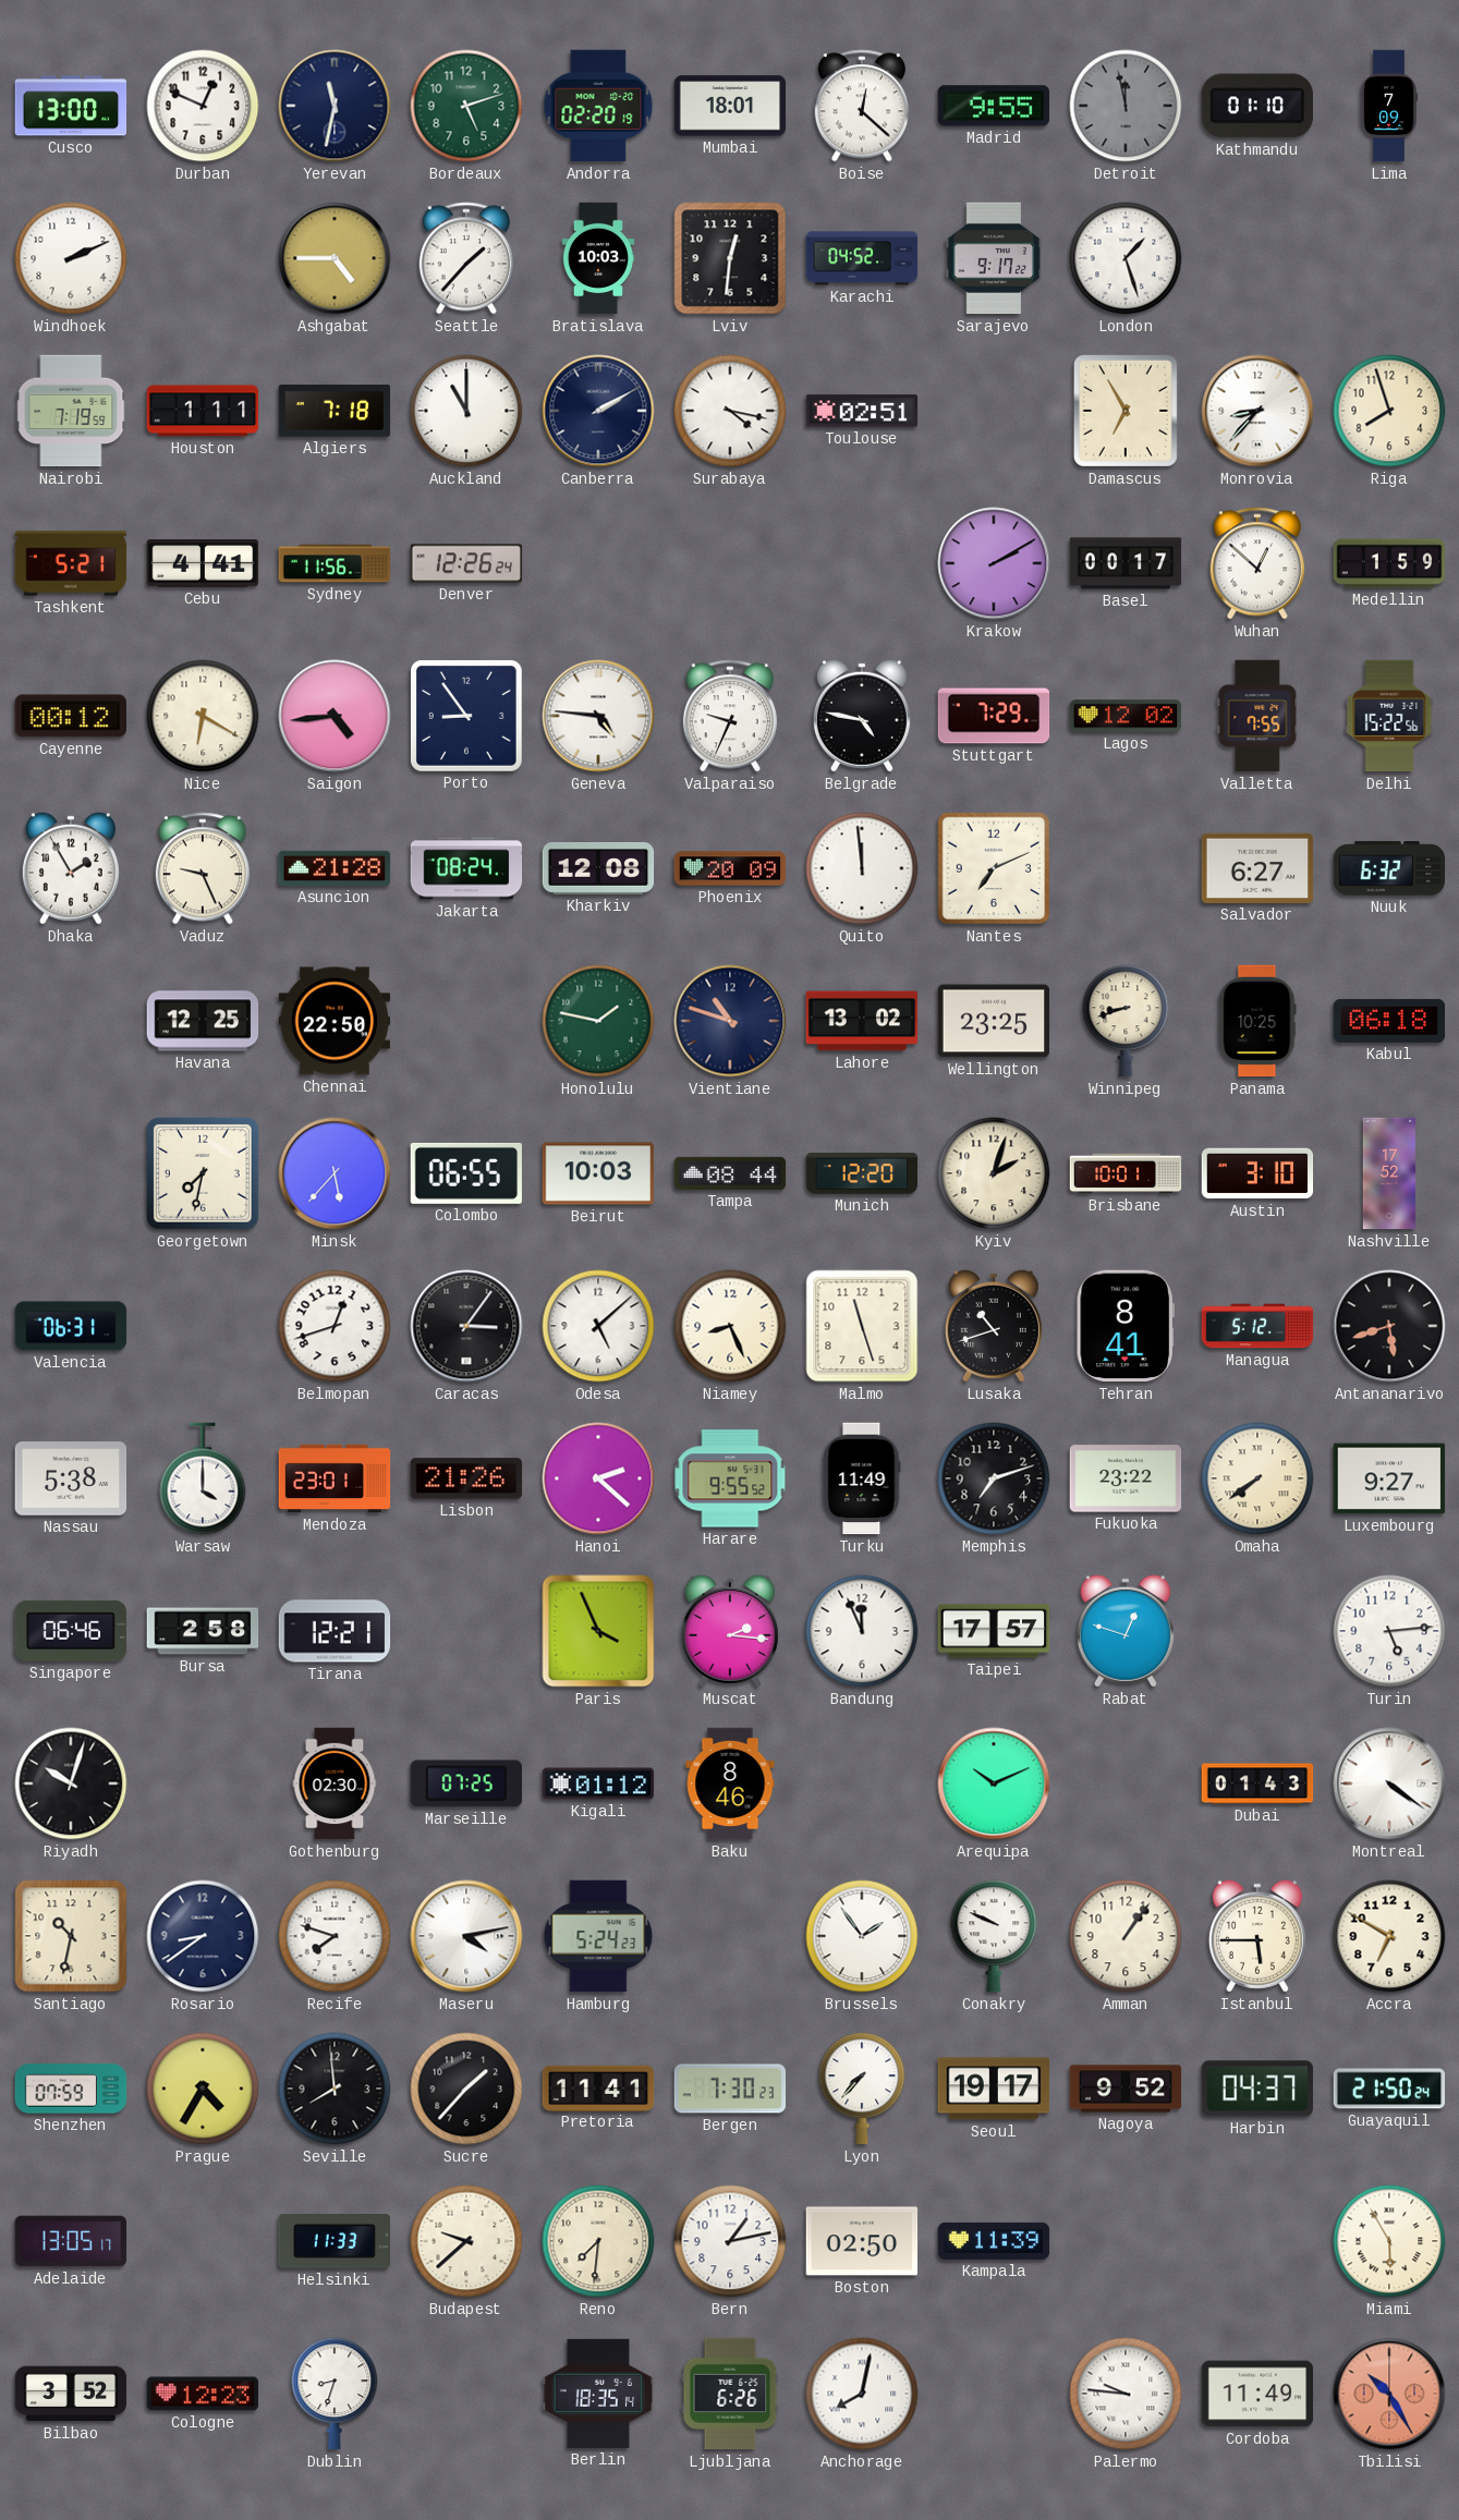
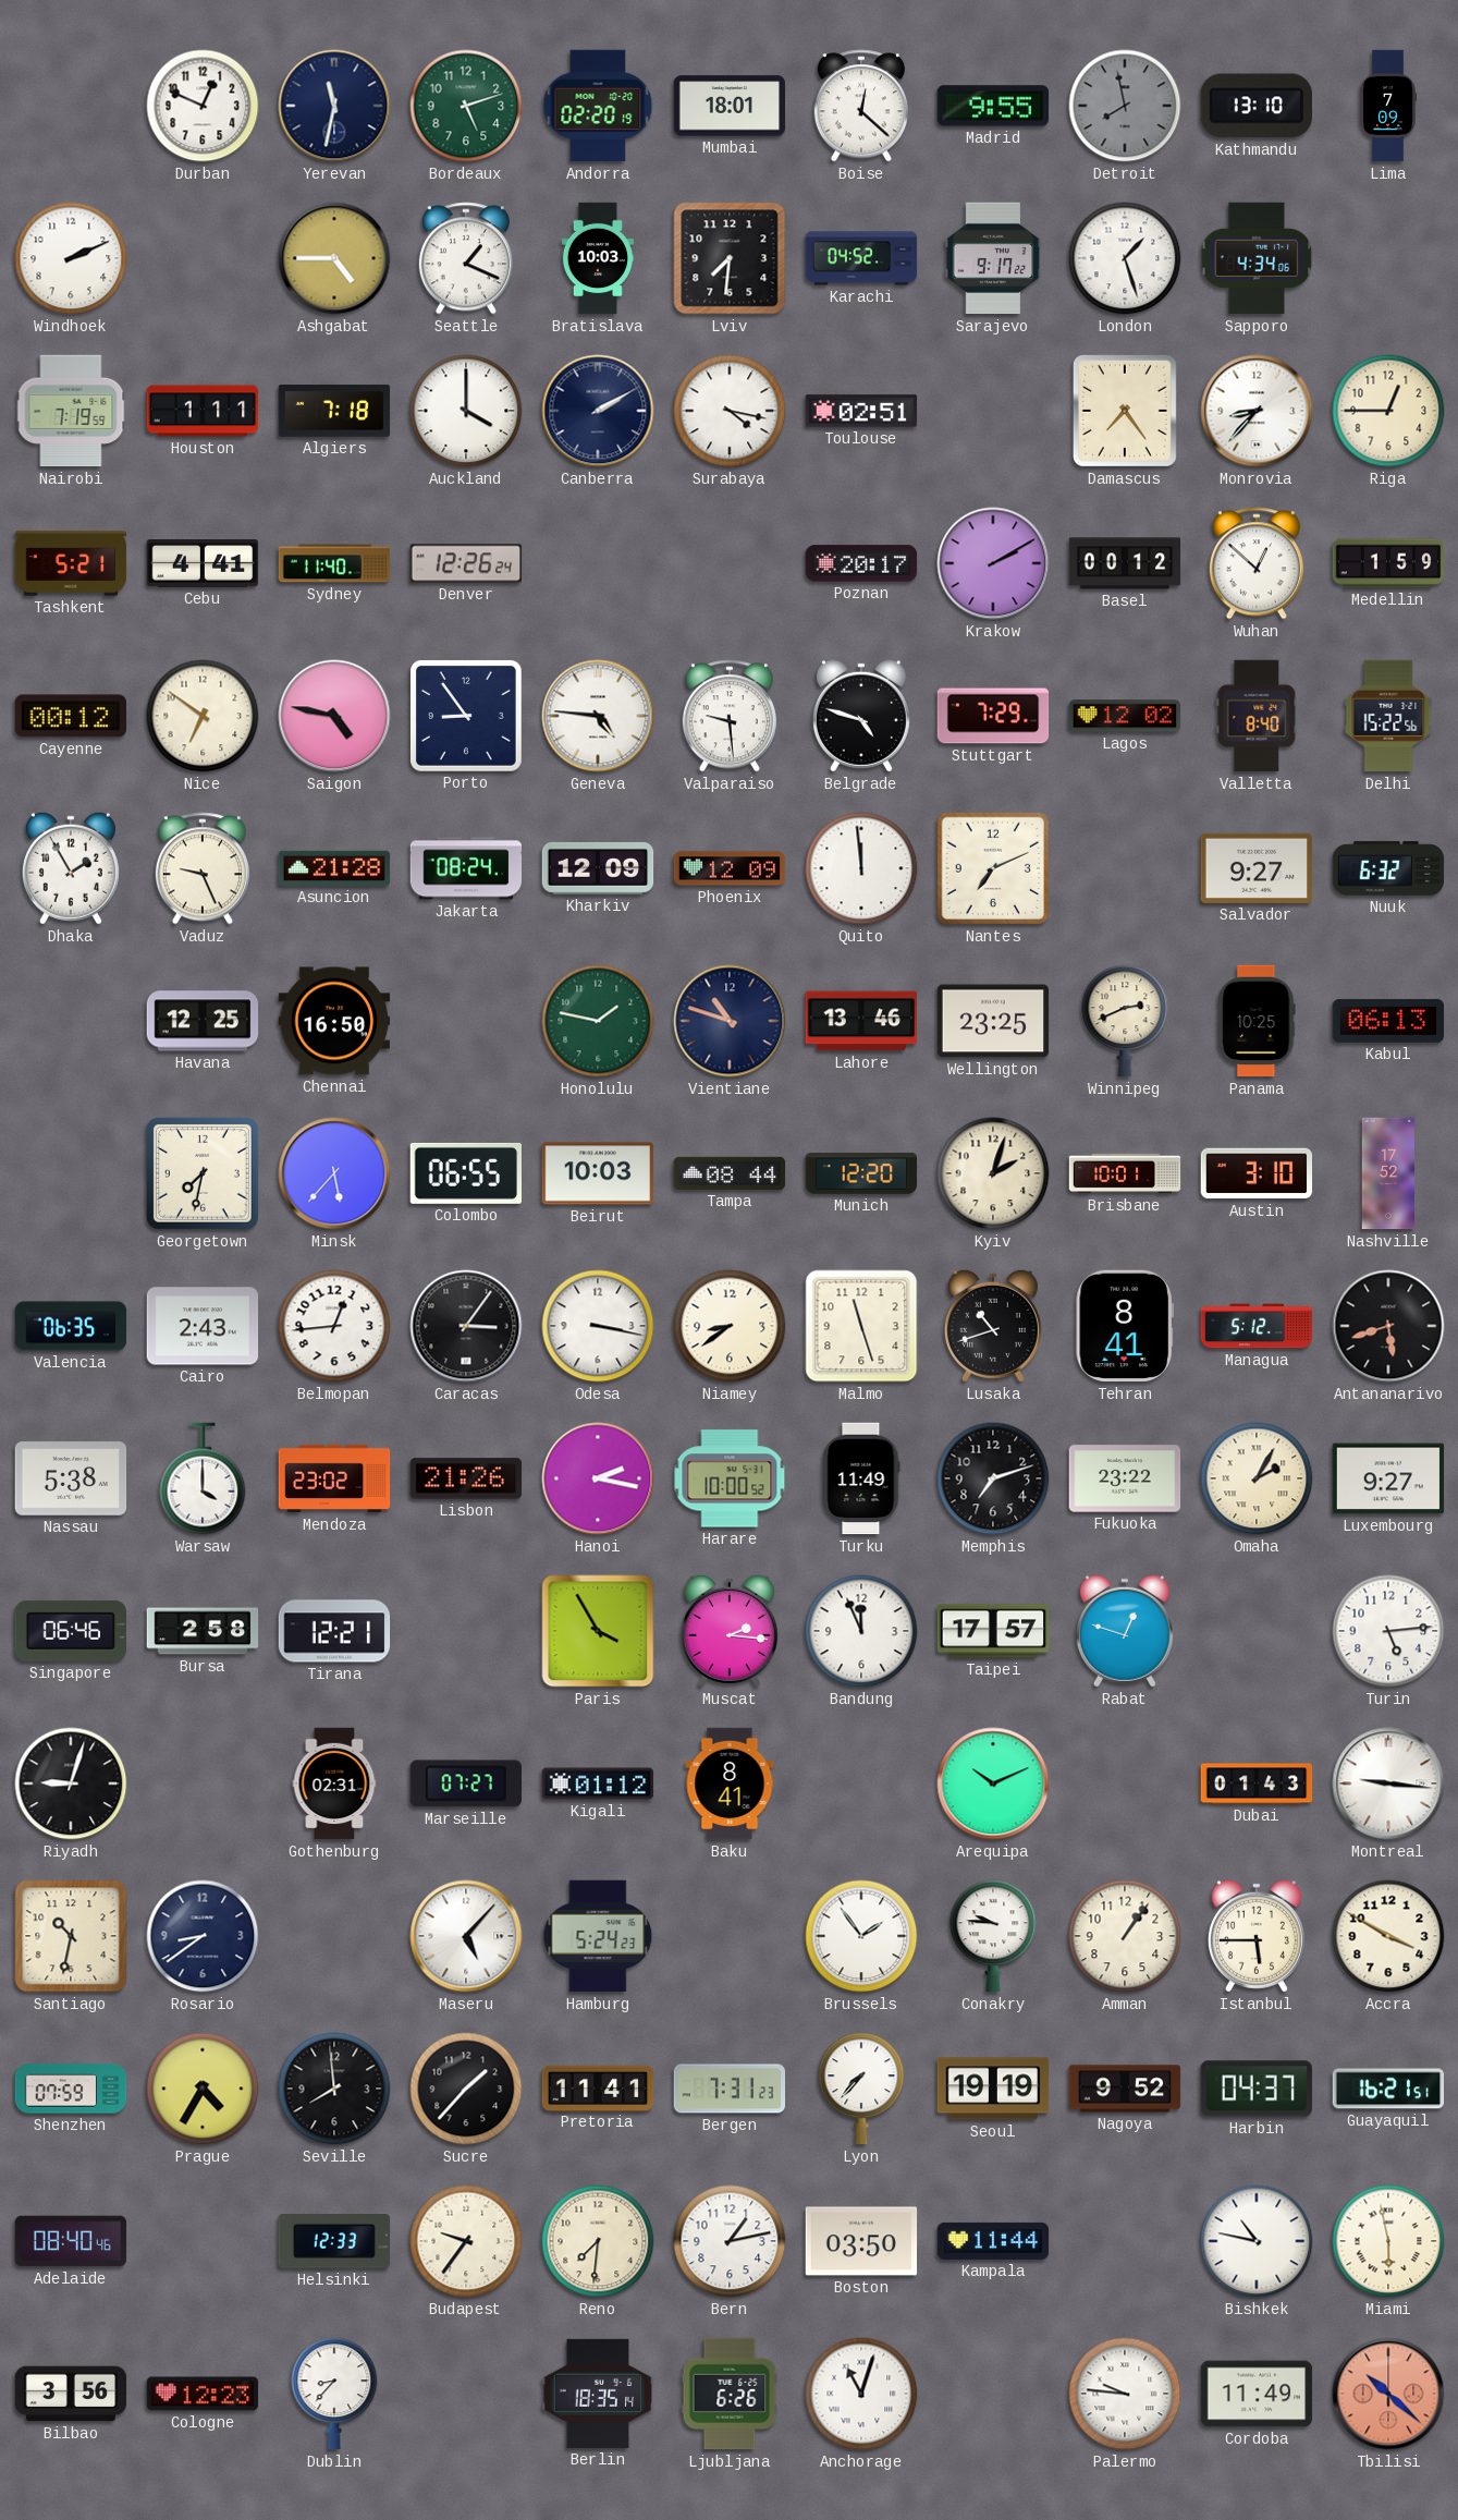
Cusco: 13:00 -> none (71, 106)
Detroit: 11:58 -> 7:58 (1125, 106)
Kathmandu: 01:10 -> 13:10 (1257, 106)
Seattle: 1:37 -> 1:19 (466, 258)
Lviv: 12:31 -> 7:31 (730, 258)
Sapporo: none -> 4:34 (1257, 258)
Auckland: 11:00 -> 4:00 (466, 411)
Damascus: 6:55 -> 7:24 (1125, 411)
Riga: 7:57 -> 12:45 (1388, 411)
Sydney: 11:56 -> 11:40 (334, 563)
Poznan: none -> 20:17 (861, 563)
Basel: 00:17 -> 00:12 (1125, 563)
Nice: 6:20 -> 6:51 (203, 716)
Saigon: 4:44 -> 4:47 (334, 716)
Valparaiso: 9:34 -> 9:29 (730, 716)
Belgrade: 4:47 -> 4:48 (861, 716)
Valletta: 7:55 -> 8:40 (1257, 716)
Kharkiv: 12:08 -> 12:09 (598, 868)
Phoenix: 20:09 -> 12:09 (730, 868)
Salvador: 6:27 -> 9:27 (1257, 868)
Chennai: 22:50 -> 16:50 (334, 1021)
Lahore: 13:02 -> 13:46 (861, 1021)
Winnipeg: 8:42 -> 2:41 (1125, 1021)
Kabul: 06:18 -> 06:13 (1388, 1021)
Valencia: 06:31 -> 06:35 (71, 1326)
Cairo: none -> 2:43 (203, 1326)
Belmopan: 12:42 -> 12:44 (334, 1326)
Odesa: 5:08 -> 3:17 (598, 1326)
Niamey: 8:26 -> 8:39 (730, 1326)
Mendoza: 23:01 -> 23:02 (334, 1478)
Hanoi: 2:22 -> 2:17 (598, 1478)
Harare: 9:55 -> 10:00 (730, 1478)
Omaha: 7:39 -> 2:05 (1257, 1478)
Paris: 3:56 -> 3:55 (598, 1631)
Riyadh: 10:03 -> 9:03 (71, 1784)
Gothenburg: 02:30 -> 02:31 (334, 1784)
Marseille: 07:25 -> 07:27 (466, 1784)
Baku: 8:46 -> 8:41 (730, 1784)
Montreal: 4:21 -> 9:16 (1388, 1784)
Recife: 7:48 -> none (335, 1936)
Maseru: 4:13 -> 5:07 (466, 1936)
Conakry: 9:49 -> 9:46 (993, 1936)
Accra: 6:50 -> 3:50 (1388, 1936)
Bergen: 7:30 -> 7:31 (730, 2089)
Seoul: 19:17 -> 19:19 (993, 2089)
Guayaquil: 21:50 -> 16:21 (1388, 2089)
Adelaide: 13:05 -> 08:40 (71, 2241)
Helsinki: 11:33 -> 12:33 (333, 2242)
Budapest: 9:38 -> 9:36 (466, 2241)
Boston: 02:50 -> 03:50 (861, 2241)
Kampala: 11:39 -> 11:44 (993, 2241)
Bishkek: none -> 10:47 (1257, 2241)
Miami: 5:55 -> 5:58 (1388, 2241)
Bilbao: 3:52 -> 3:56 (71, 2394)
Dublin: 8:33 -> 8:37 (334, 2394)
Anchorage: 8:02 -> 11:03 (861, 2394)
Tbilisi: 10:25 -> 10:22 (1388, 2394)
